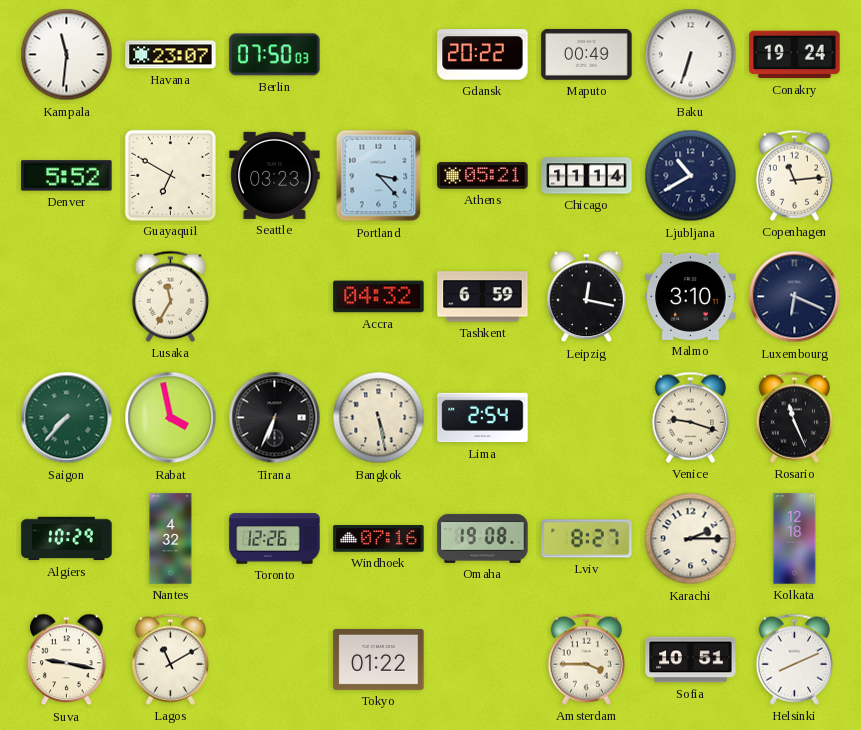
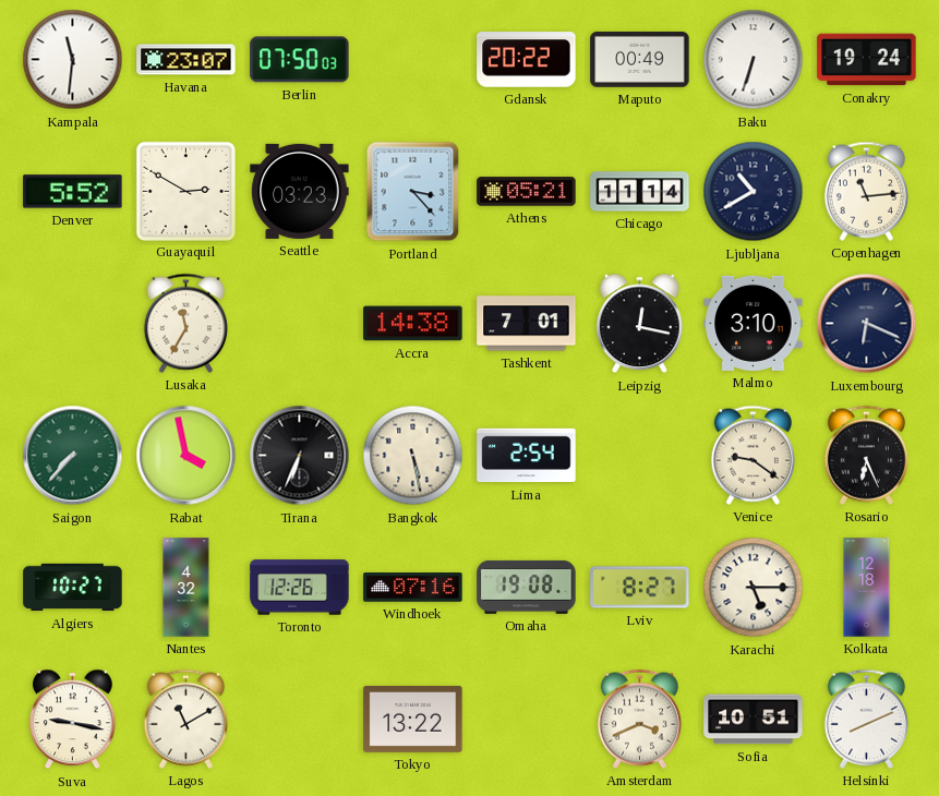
Guayaquil: 6:50 -> 2:50 (185, 191)
Accra: 04:32 -> 14:38 (413, 324)
Tashkent: 6:59 -> 7:01 (527, 324)
Venice: 9:18 -> 9:21 (753, 455)
Rosario: 11:26 -> 6:26 (866, 455)
Algiers: 10:29 -> 10:27 (73, 588)
Karachi: 2:15 -> 5:15 (754, 588)
Tokyo: 01:22 -> 13:22 (413, 719)
Amsterdam: 3:45 -> 3:41 (639, 719)
